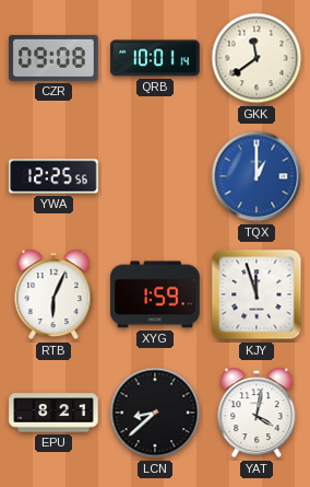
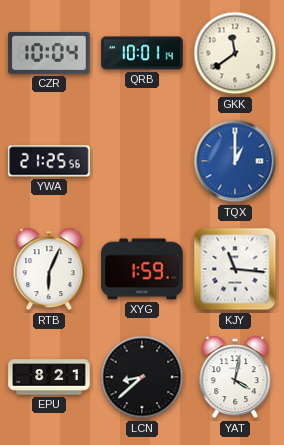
CZR: 09:08 -> 10:04 (49, 53)
YWA: 12:25 -> 21:25 (49, 161)
KJY: 11:57 -> 11:16 (235, 269)
